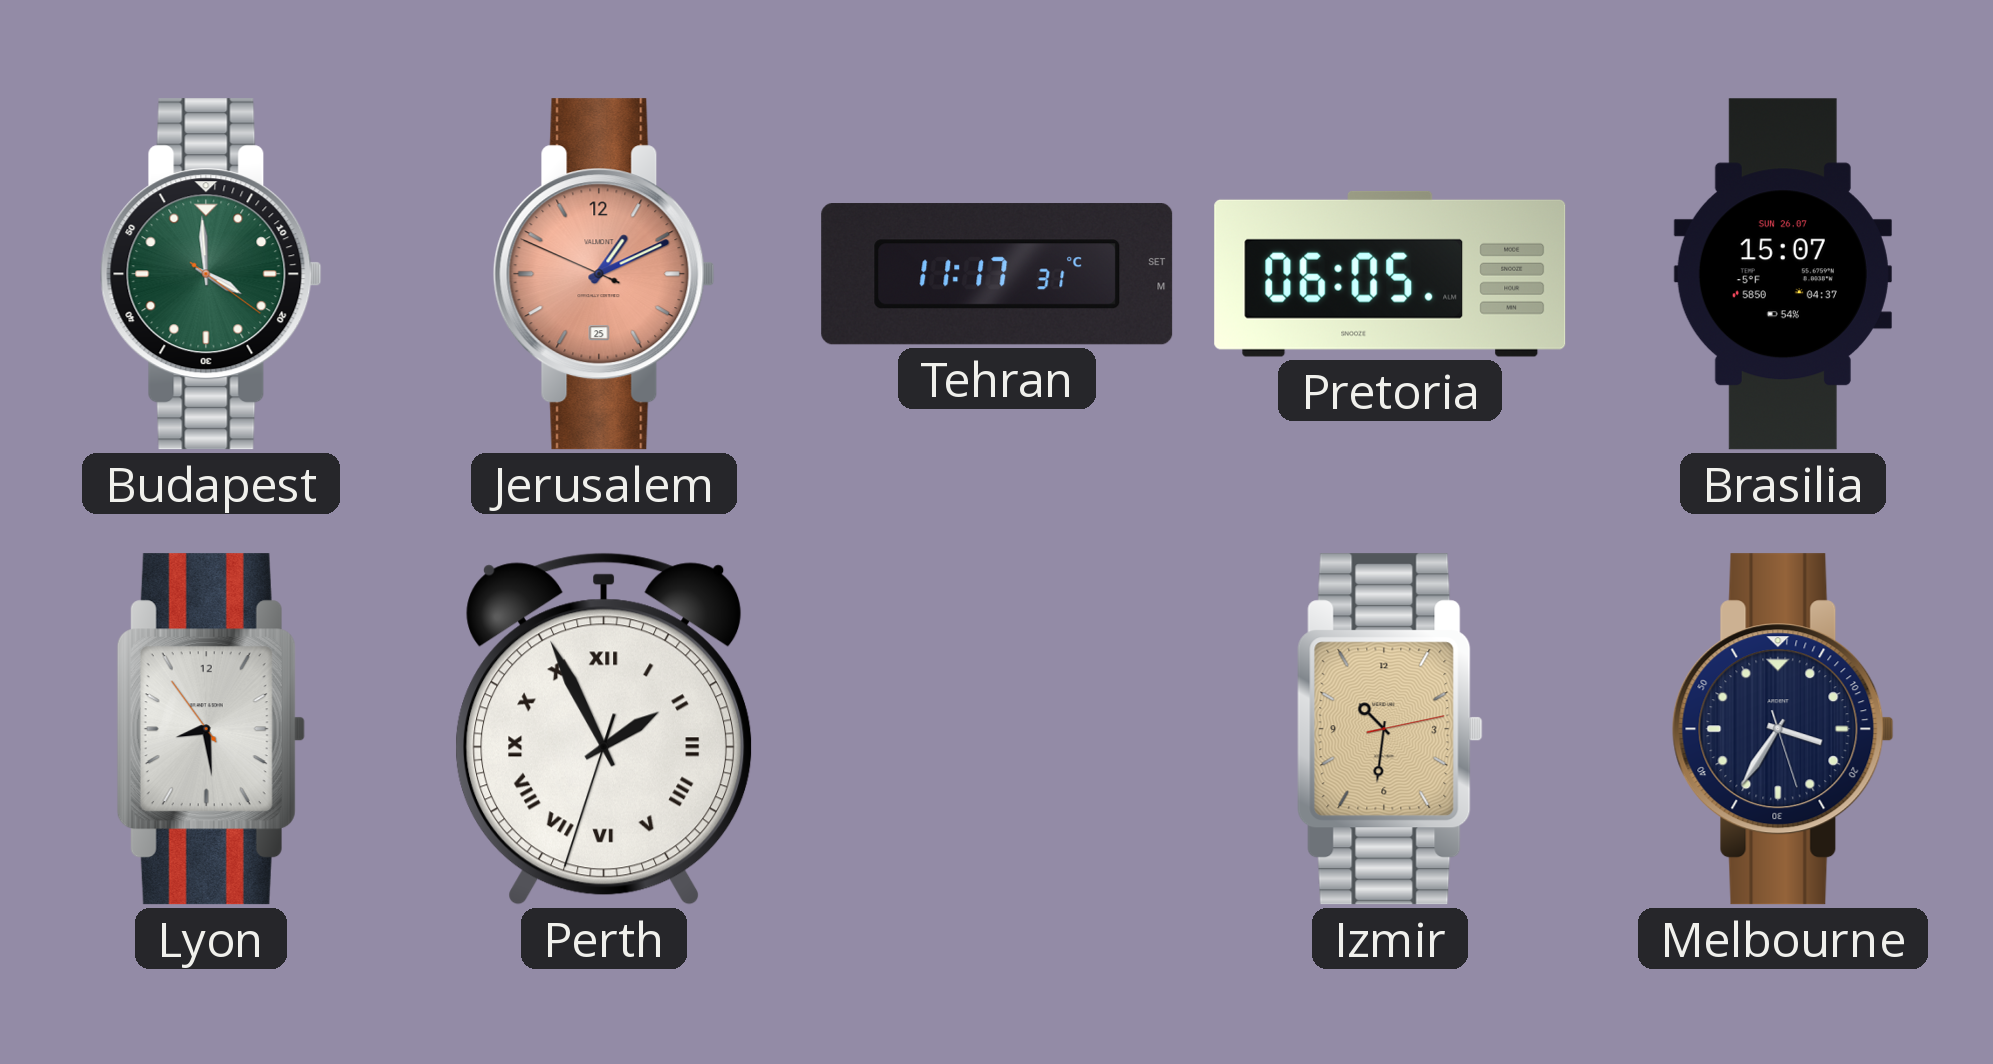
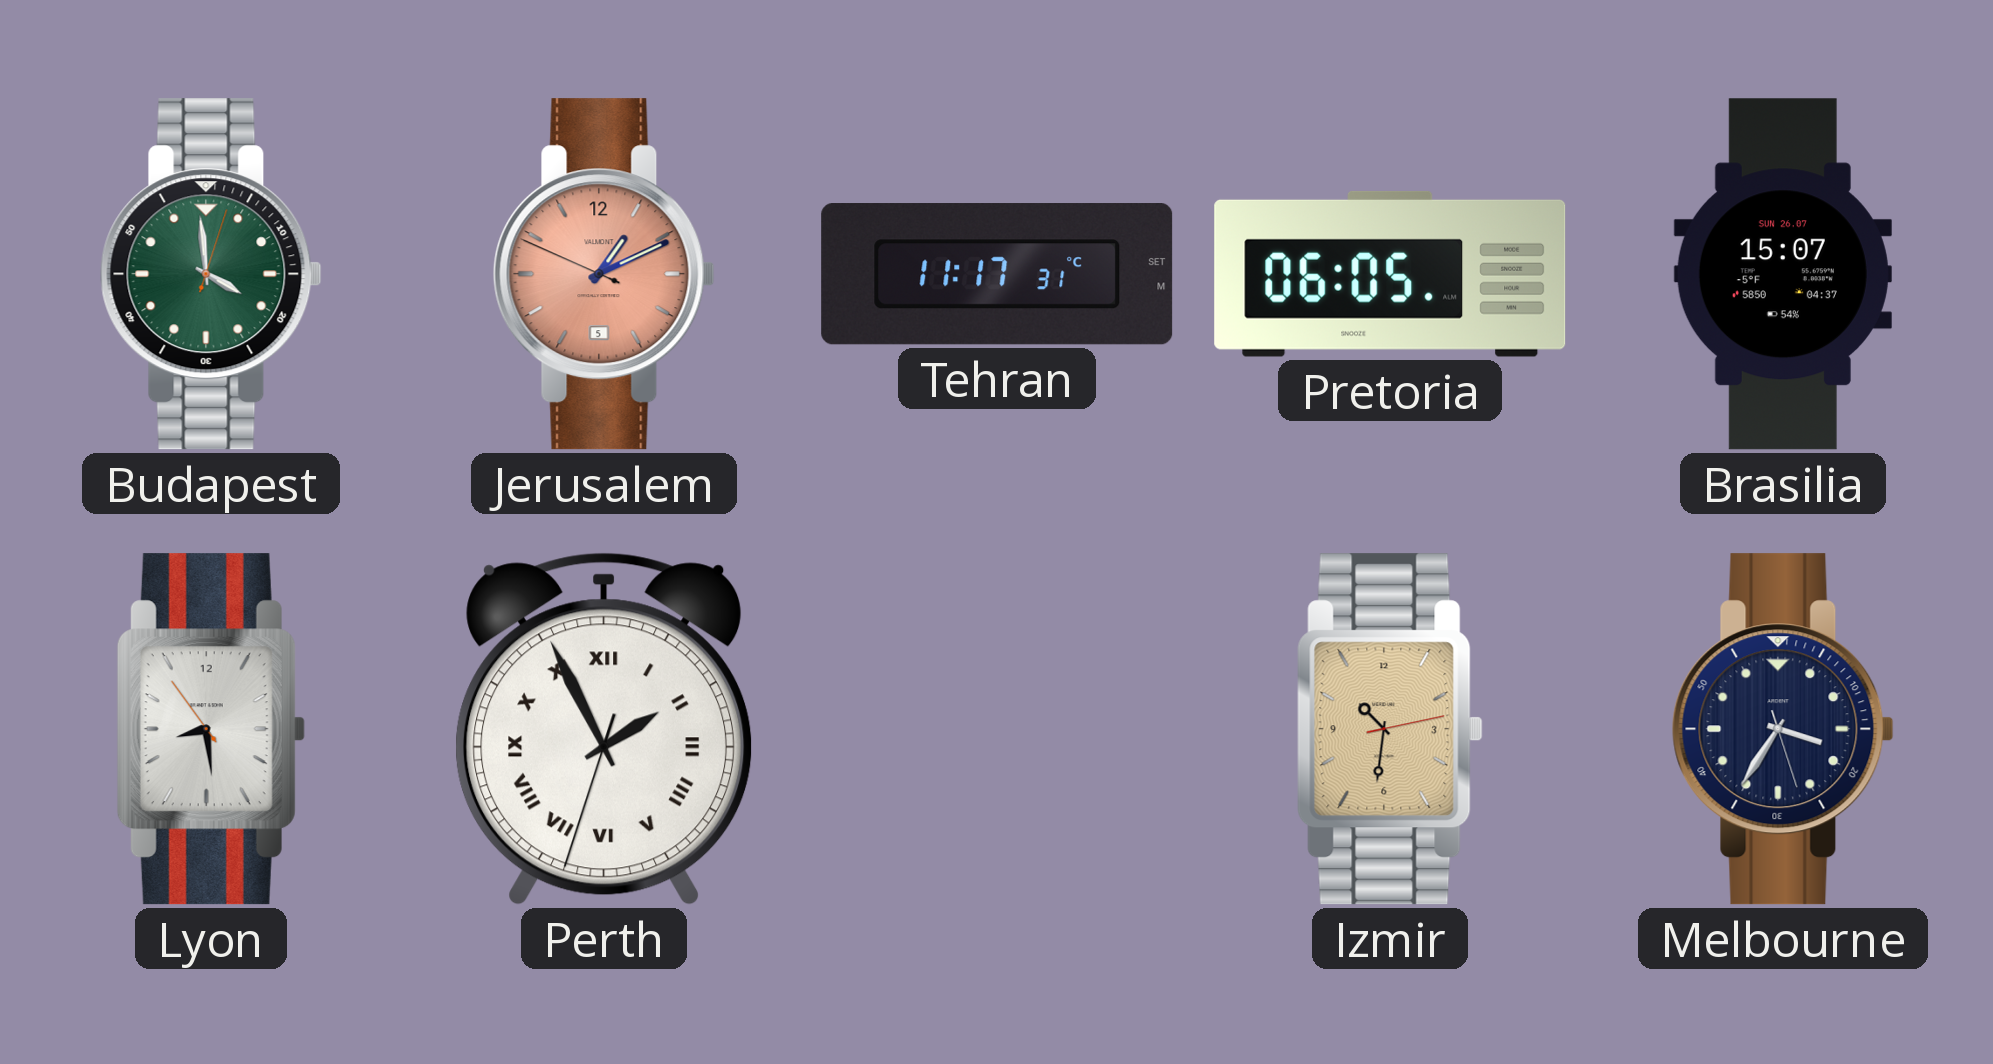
Budapest: 3:59:21 -> 3:59:03 (211, 274)
Jerusalem date: 25 -> 5 (604, 274)
